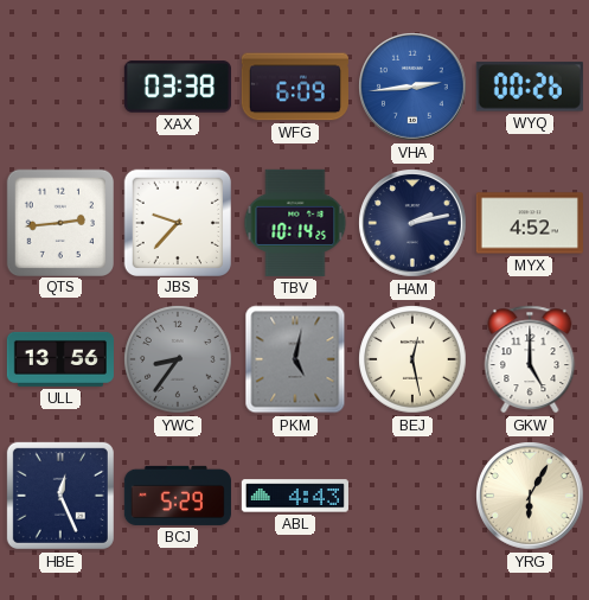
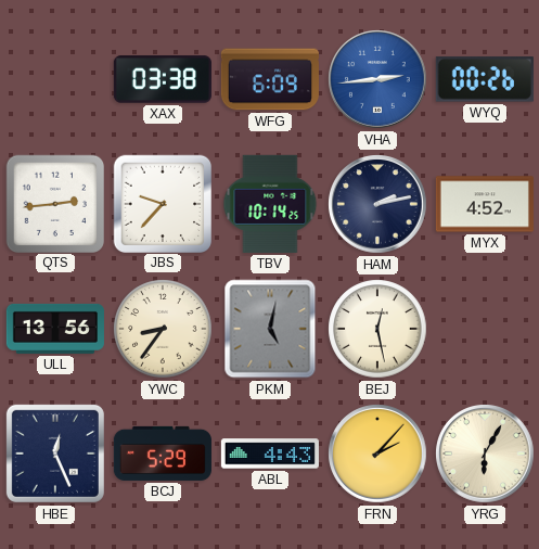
YWC dial: grey -> cream (163, 329)
GKW: 5:00 -> none (530, 359)
FRN: none -> 2:07 (377, 454)
